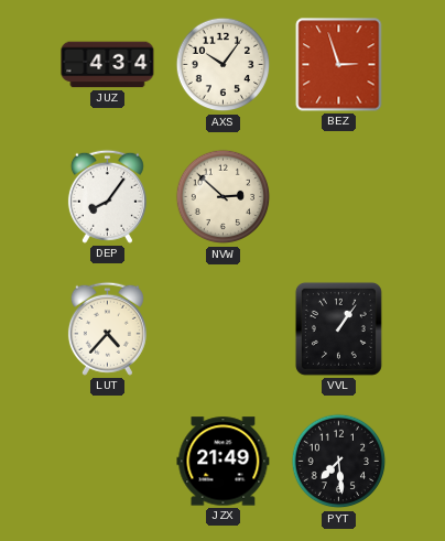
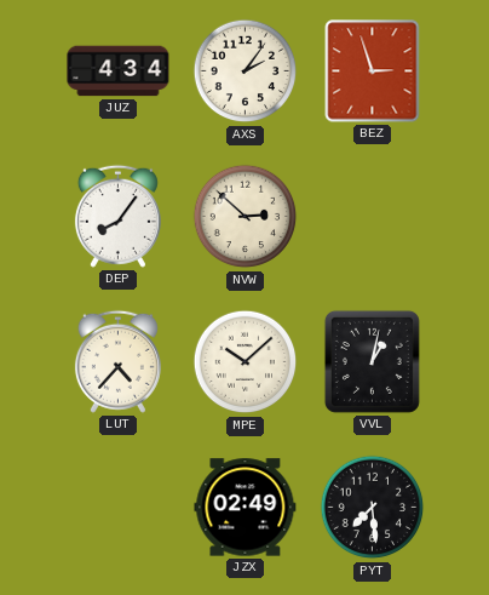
AXS: 10:06 -> 2:06 (246, 71)
MPE: none -> 10:08 (246, 362)
VVL: 1:06 -> 1:02 (372, 361)
JZX: 21:49 -> 02:49 (246, 508)
